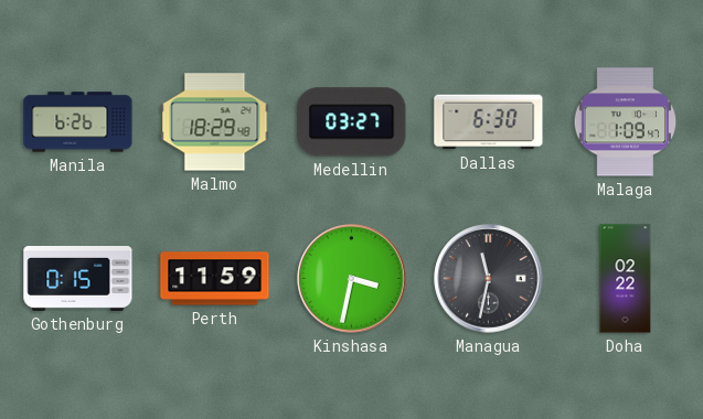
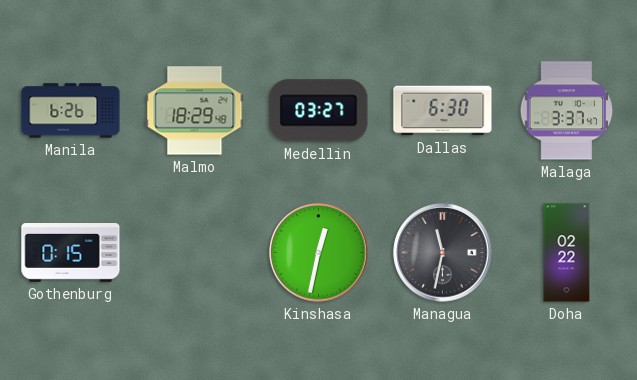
Malaga: 1:09 -> 3:37 (567, 111)
Perth: 11:59 -> none (215, 279)
Kinshasa: 3:32 -> 12:32 (319, 253)
